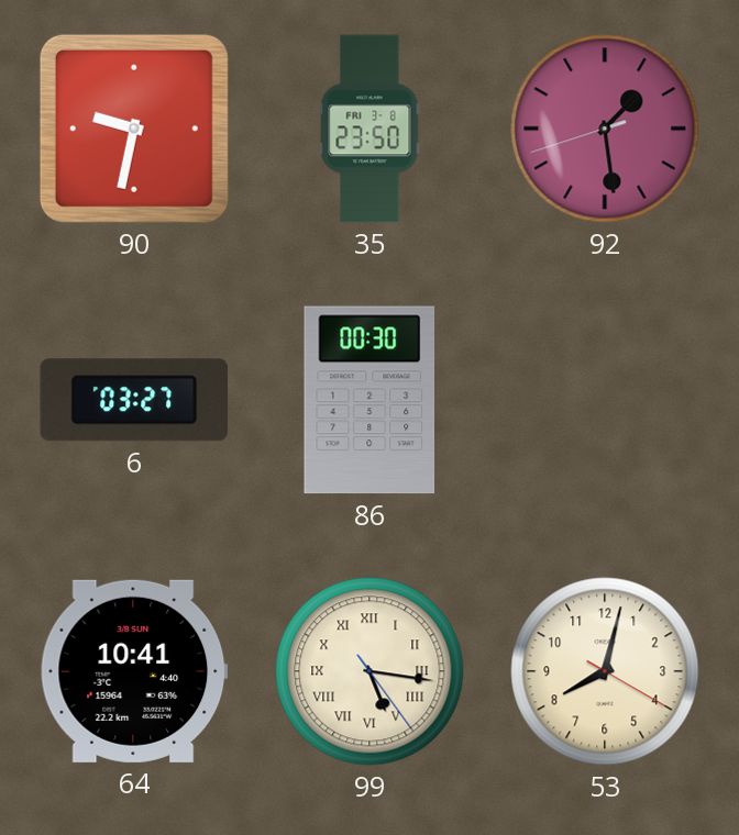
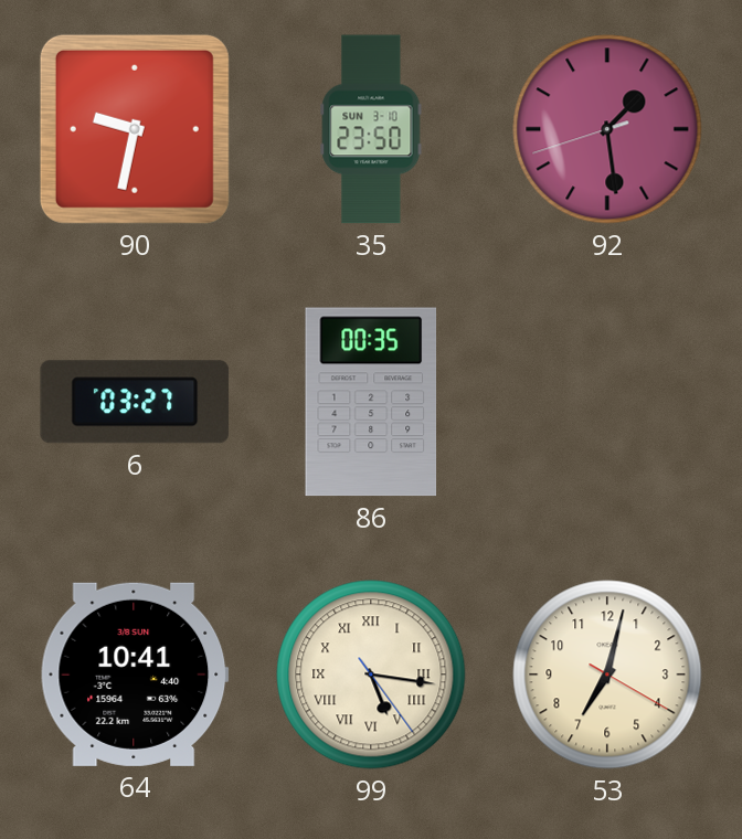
35 date: FRI 3-8 -> SUN 3-10 (371, 129)
86: 00:30 -> 00:35 (371, 402)
53: 8:02 -> 7:02 (607, 675)
